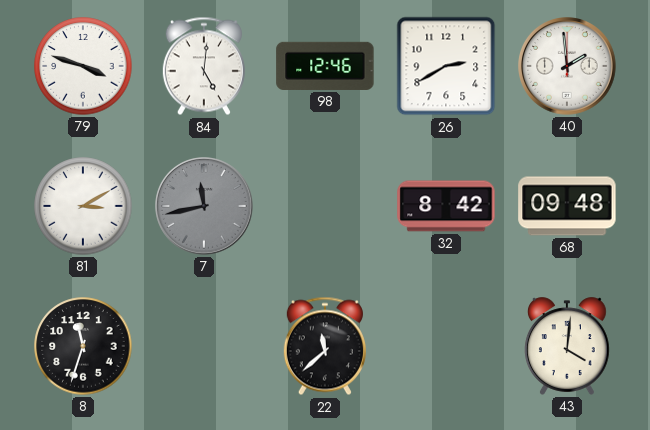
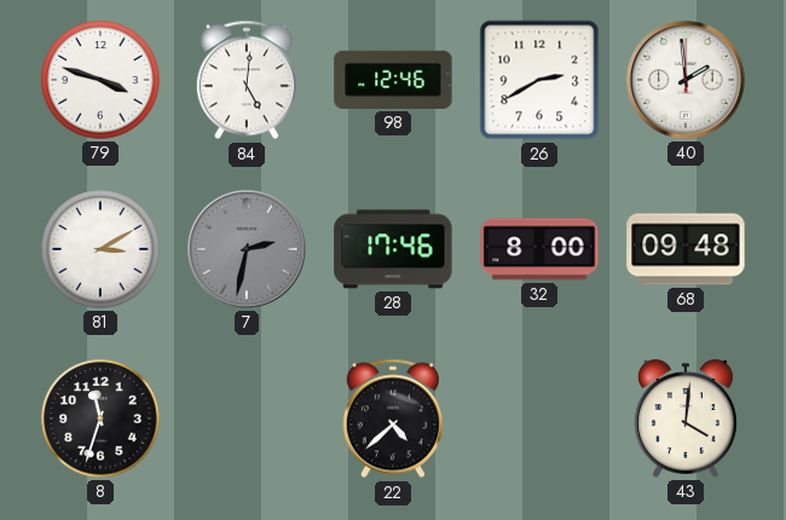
7: 11:43 -> 2:32 (248, 250)
28: none -> 17:46 (393, 249)
32: 8:42 -> 8:00 (539, 249)
22: 11:38 -> 4:38 (393, 418)
